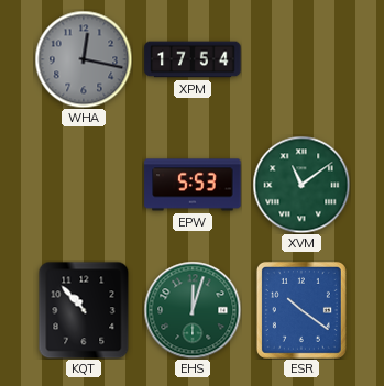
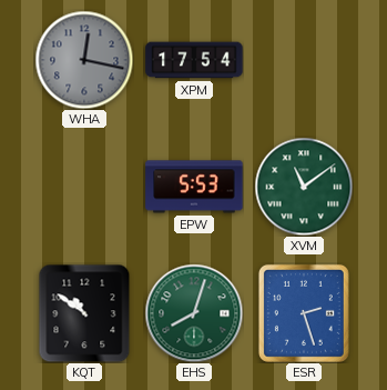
KQT: 10:53 -> 10:51 (84, 313)
EHS: 12:03 -> 8:03 (194, 313)
ESR: 10:21 -> 2:27 (304, 313)
